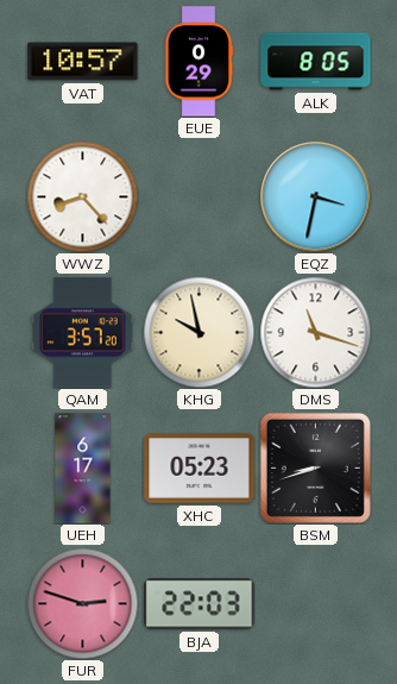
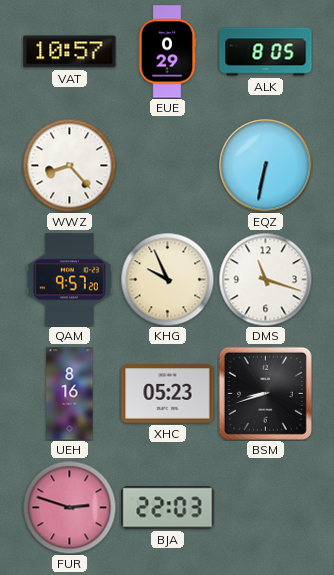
EQZ: 3:32 -> 6:32 (265, 165)
QAM: 3:57 -> 9:57 (69, 280)
KHG: 9:58 -> 9:56 (167, 279)
UEH: 6:17 -> 8:16 (70, 394)
